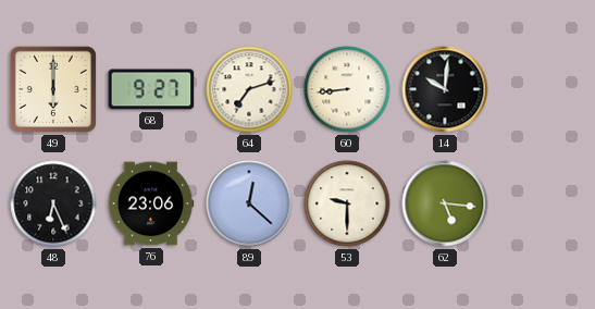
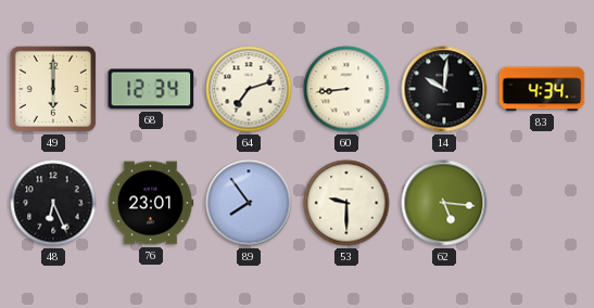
68: 9:27 -> 12:34 (151, 89)
83: none -> 4:34 (542, 89)
76: 23:06 -> 23:01 (151, 203)
89: 12:22 -> 7:54 (249, 203)
